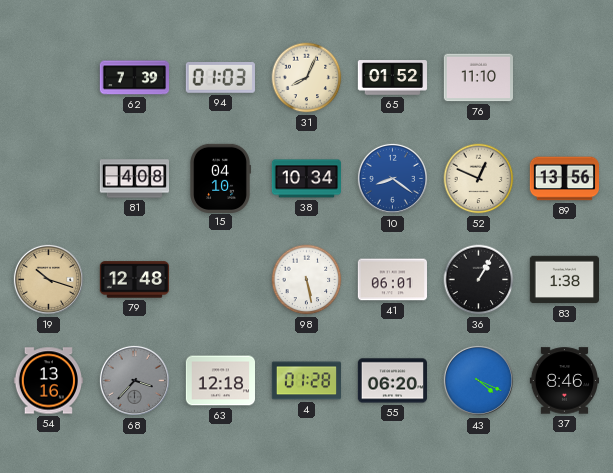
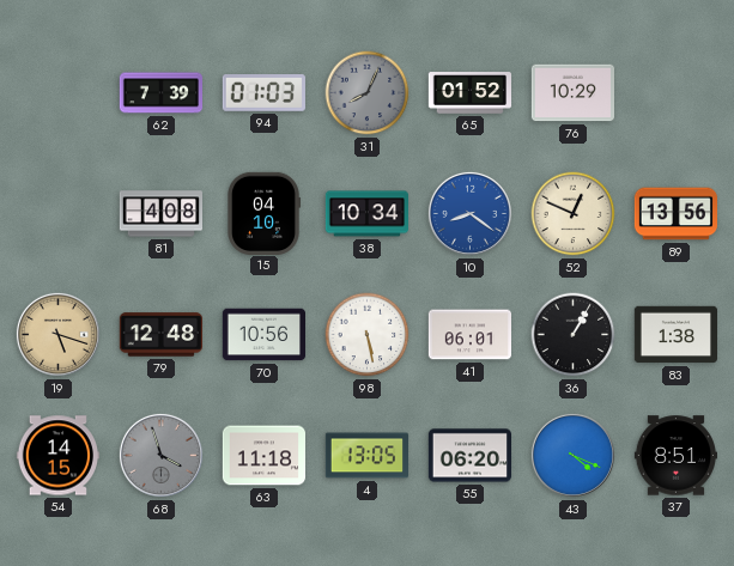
31 dial: cream -> grey (368, 93)
76: 11:10 -> 10:29 (572, 93)
19: 10:18 -> 5:18 (57, 334)
70: none -> 10:56 (263, 335)
54: 13:16 -> 14:15 (57, 456)
68: 3:37 -> 3:57 (160, 455)
63: 12:18 -> 11:18 (263, 456)
4: 01:28 -> 13:05 (366, 456)
37: 8:46 -> 8:51 (675, 456)
